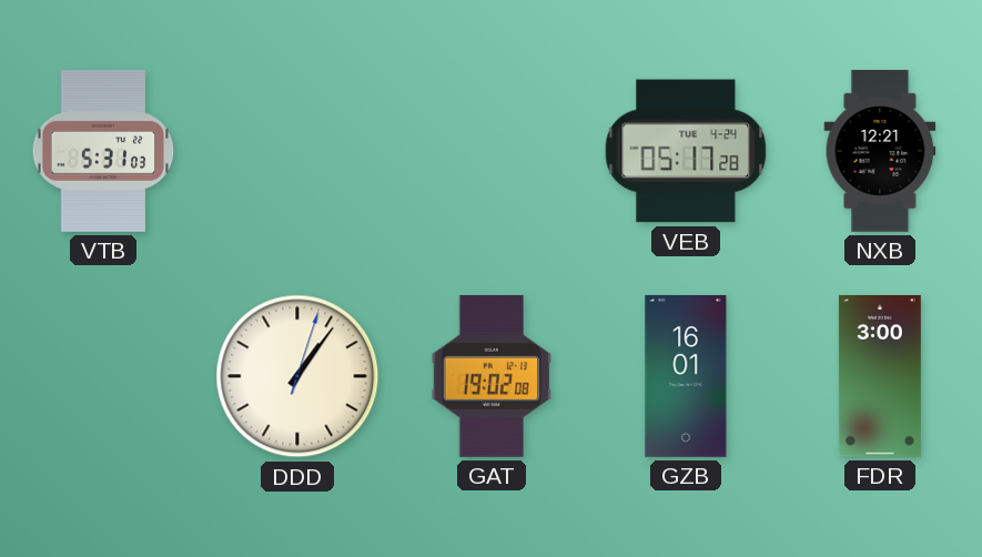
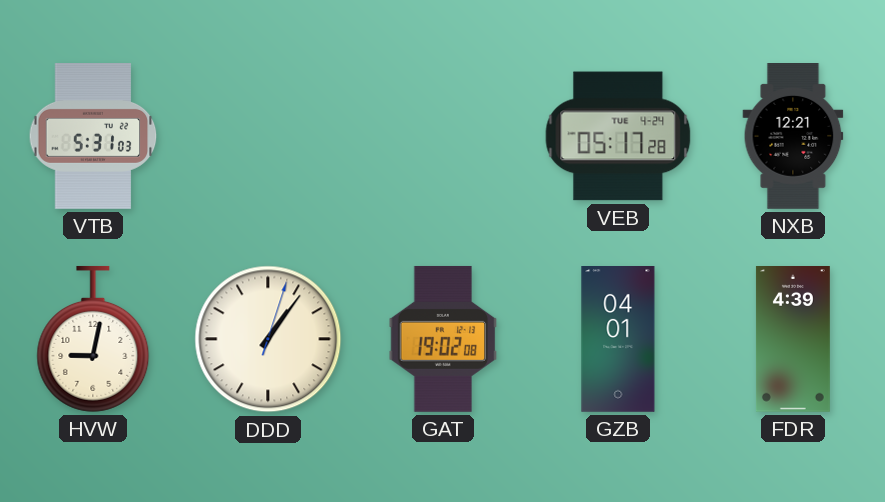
HVW: none -> 9:02 (93, 339)
GZB: 16:01 -> 04:01 (618, 340)
FDR: 3:00 -> 4:39 (793, 340)
